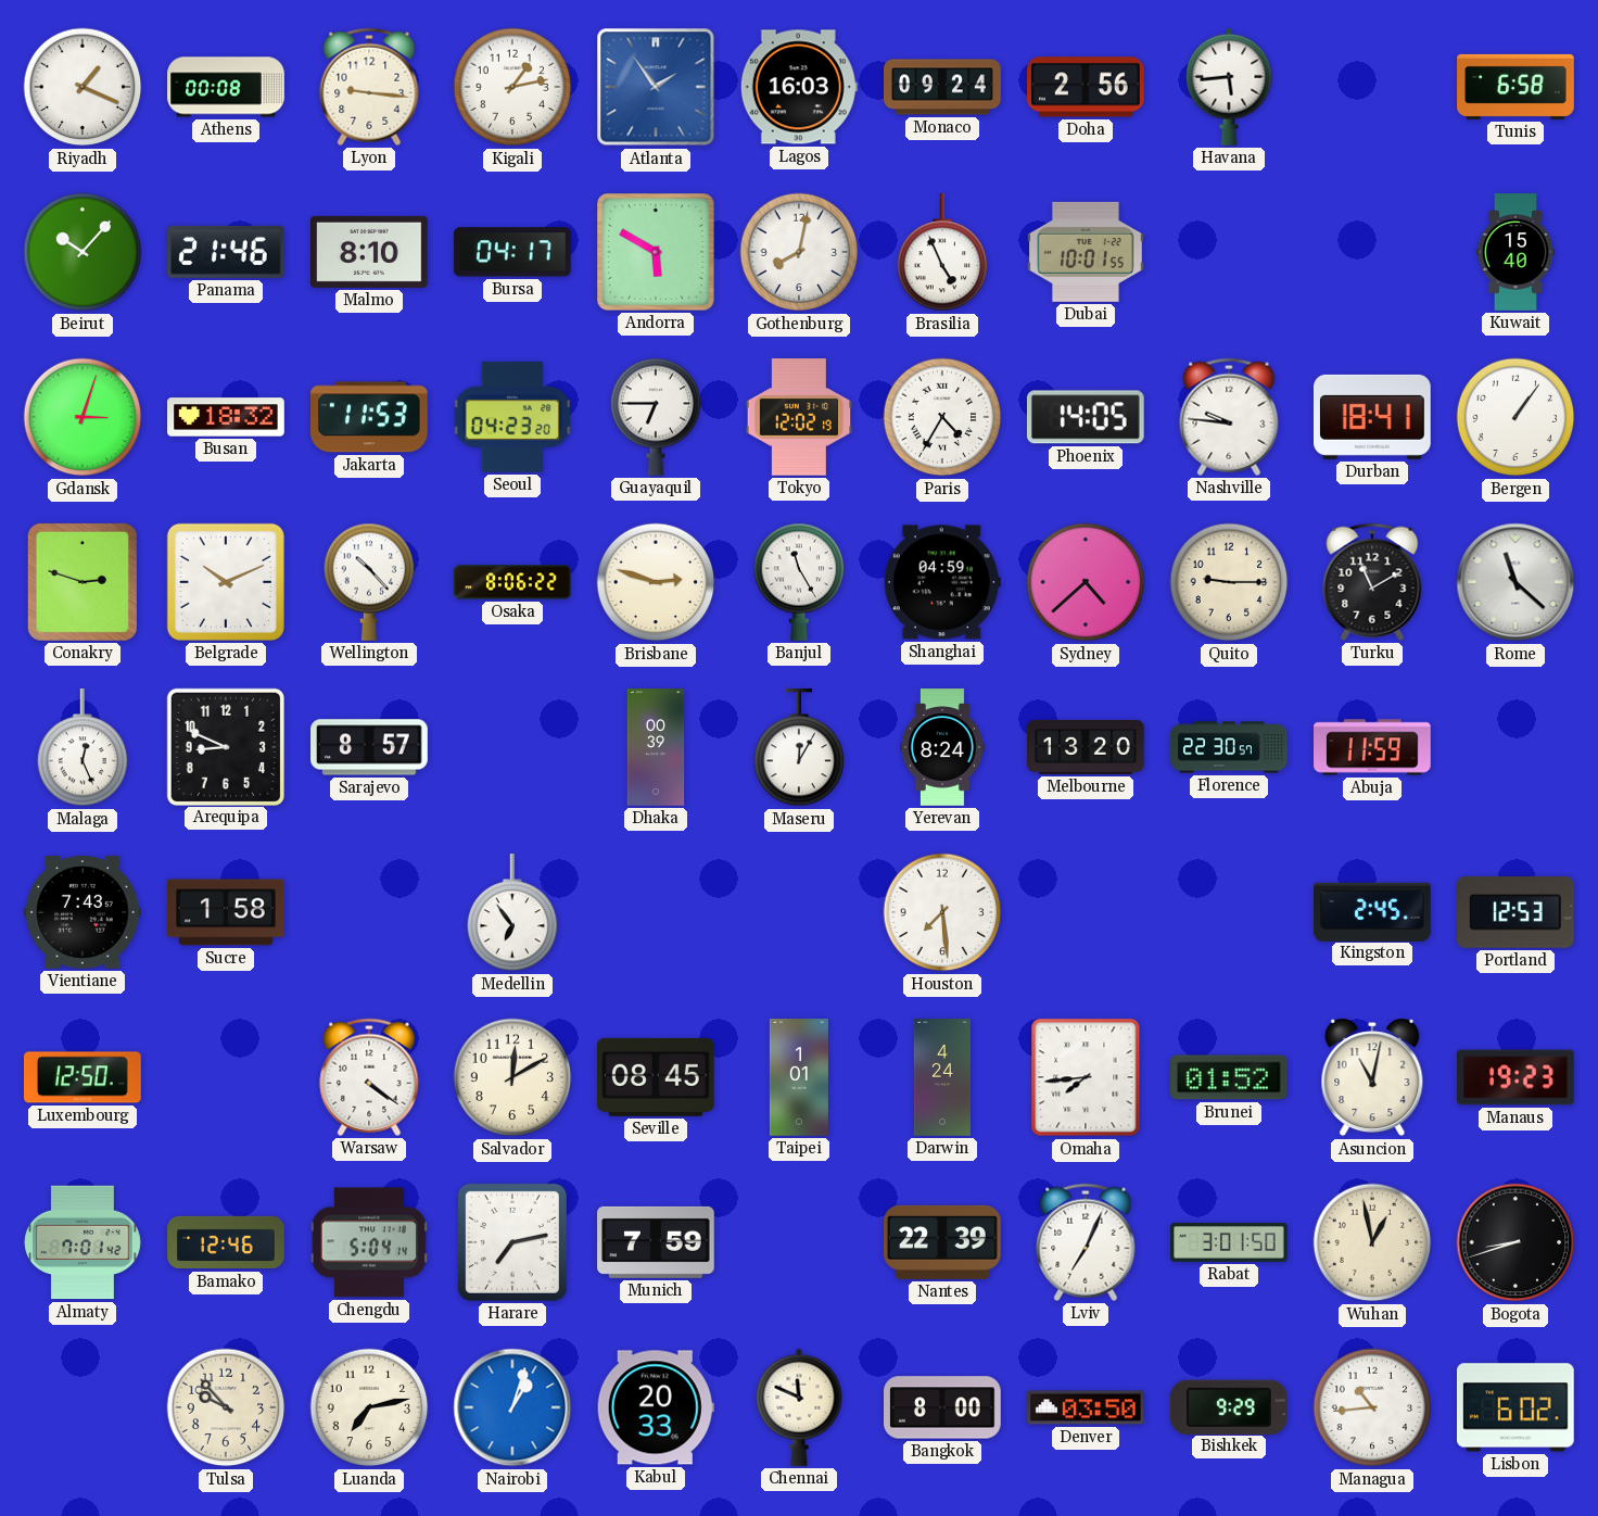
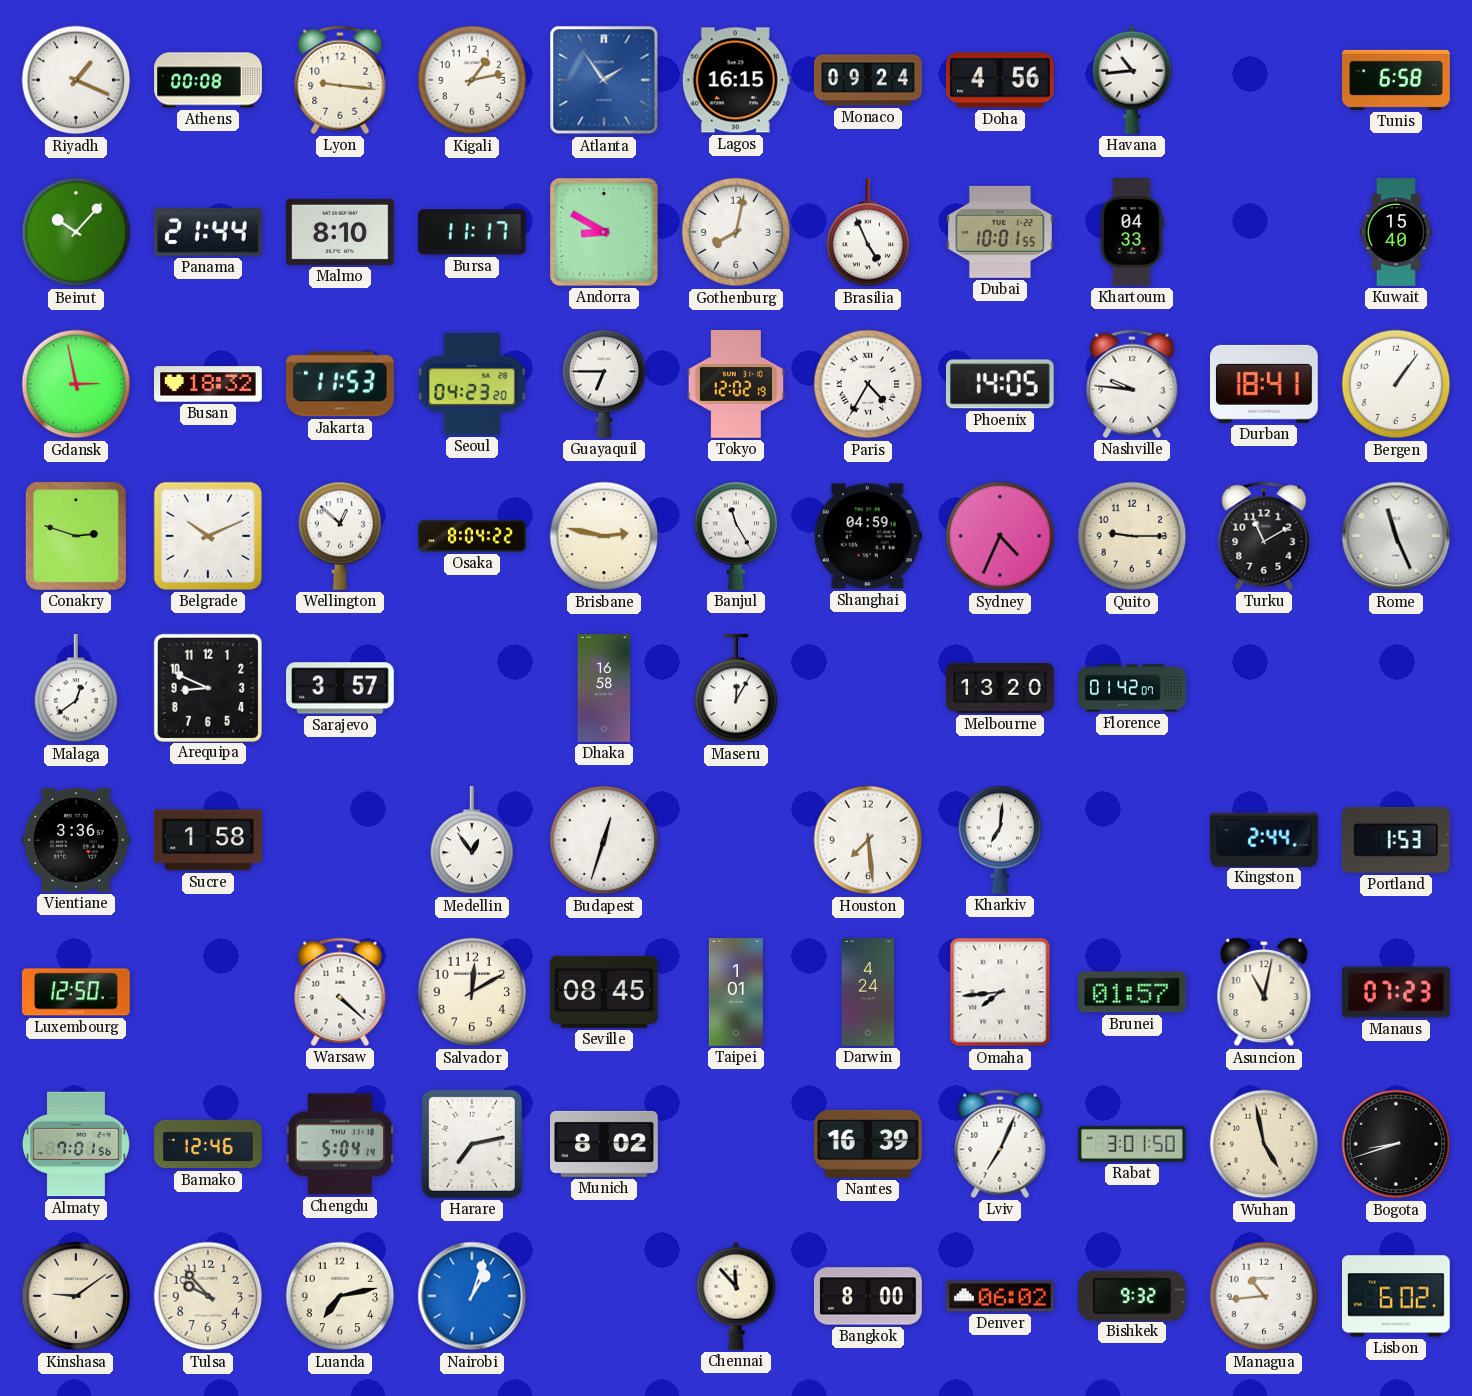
Lagos: 16:03 -> 16:15 (736, 80)
Doha: 2:56 -> 4:56 (1001, 80)
Havana: 5:44 -> 10:44 (1132, 80)
Panama: 21:46 -> 21:44 (209, 232)
Bursa: 04:17 -> 11:17 (472, 232)
Andorra: 5:50 -> 8:50 (605, 233)
Khartoum: none -> 04:33 (1132, 232)
Gdansk: 3:03 -> 2:58 (76, 384)
Wellington: 10:23 -> 12:52 (340, 536)
Osaka: 8:06 -> 8:04 (472, 536)
Brisbane: 2:48 -> 2:47 (604, 536)
Sydney: 4:38 -> 4:34 (1000, 536)
Rome: 11:22 -> 11:26 (1396, 536)
Malaga: 12:26 -> 12:39 (76, 689)
Sarajevo: 8:57 -> 3:57 (340, 688)
Dhaka: 00:39 -> 16:58 (604, 688)
Yerevan: 8:24 -> none (943, 747)
Florence: 22:30 -> 01:42 (1132, 688)
Abuja: 11:59 -> none (1372, 747)
Vientiane: 7:43 -> 3:36 (77, 841)
Medellin: 6:54 -> 12:54 (472, 841)
Budapest: none -> 12:33 (604, 840)
Kharkiv: none -> 7:01 (1000, 840)
Kingston: 2:45 -> 2:44 (1264, 839)
Portland: 12:53 -> 1:53 (1396, 840)
Warsaw: 4:21 -> 4:22 (340, 992)
Brunei: 01:52 -> 01:57 (1133, 992)
Manaus: 19:23 -> 07:23 (1396, 992)
Almaty: 7:01:42 -> 7:01:56 (76, 1144)
Munich: 7:59 -> 8:02 (604, 1144)
Nantes: 22:39 -> 16:39 (869, 1144)
Wuhan: 12:58 -> 4:58 (1264, 1144)
Kinshasa: none -> 9:09 (76, 1296)
Kabul: 20:33 -> none (656, 1407)
Chennai: 11:49 -> 11:53 (736, 1296)
Denver: 03:50 -> 06:02 (1000, 1296)
Bishkek: 9:29 -> 9:32 (1132, 1295)
